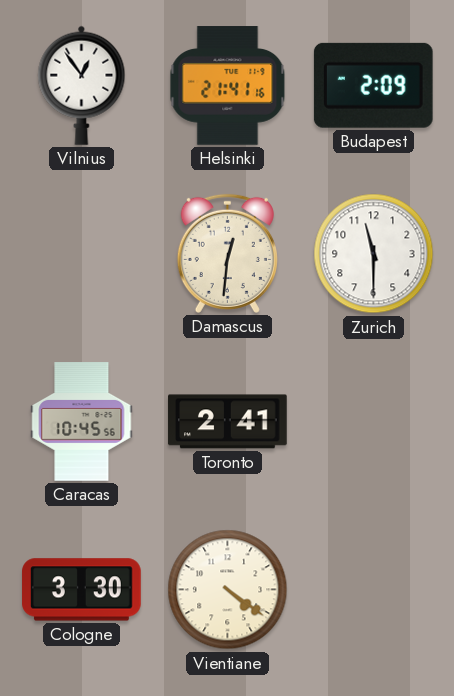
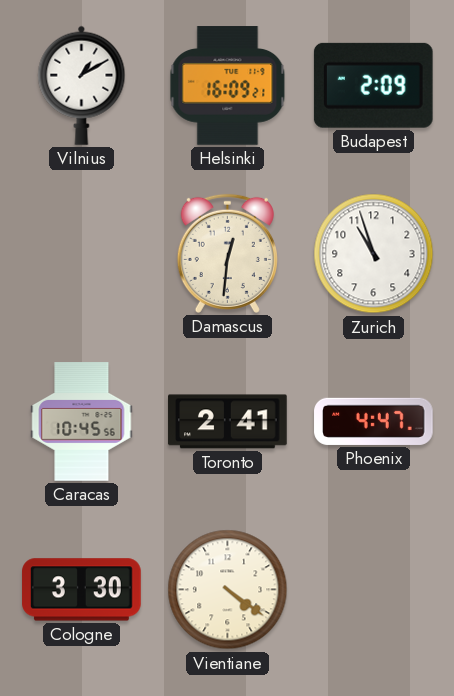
Vilnius: 12:54 -> 1:10 (82, 85)
Helsinki: 21:41 -> 16:09 (228, 86)
Zurich: 11:30 -> 10:57 (374, 254)
Phoenix: none -> 4:47 (374, 421)
